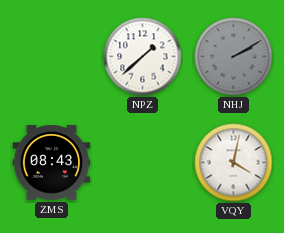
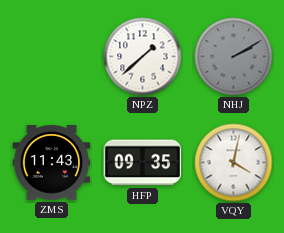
ZMS: 08:43 -> 11:43 (52, 163)
HFP: none -> 09:35 (143, 163)
